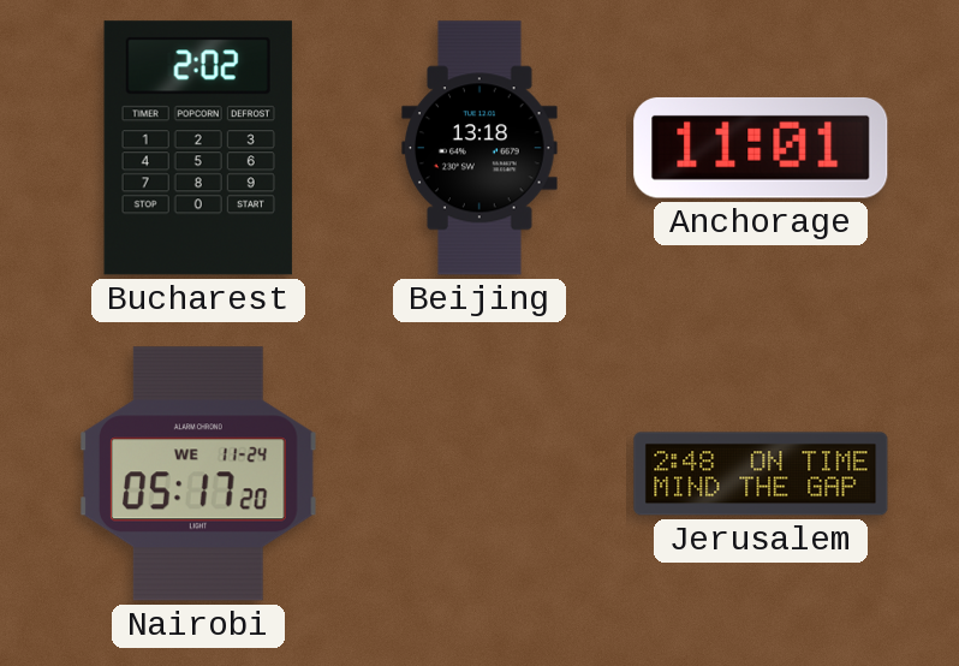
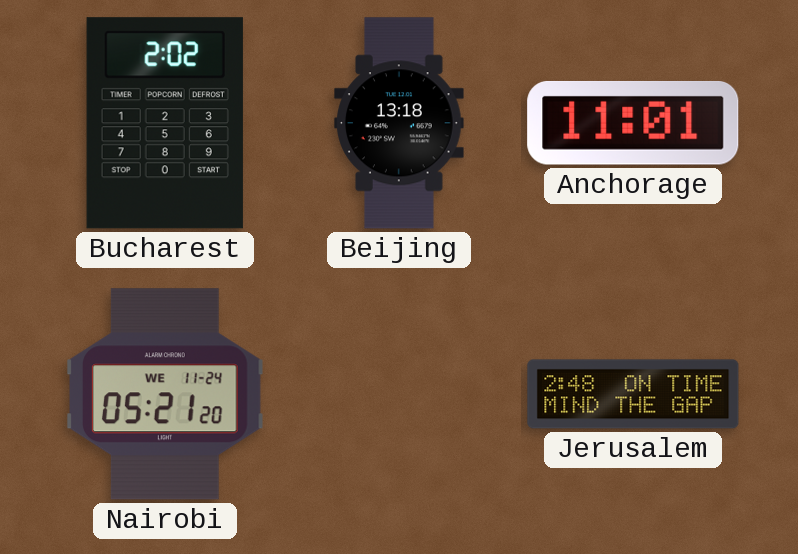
Nairobi: 05:17 -> 05:21 (166, 394)
